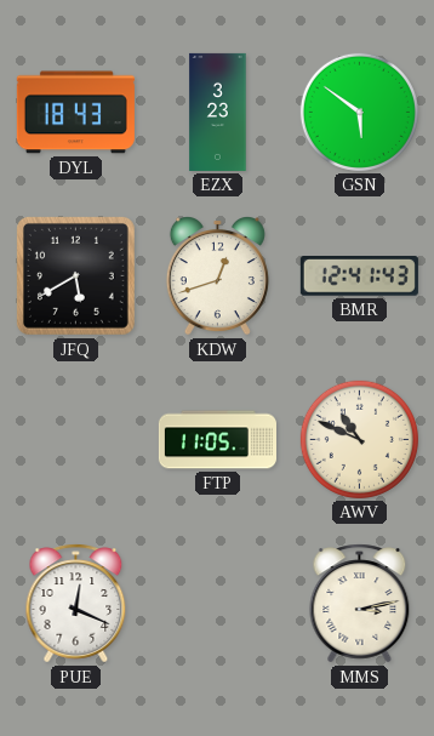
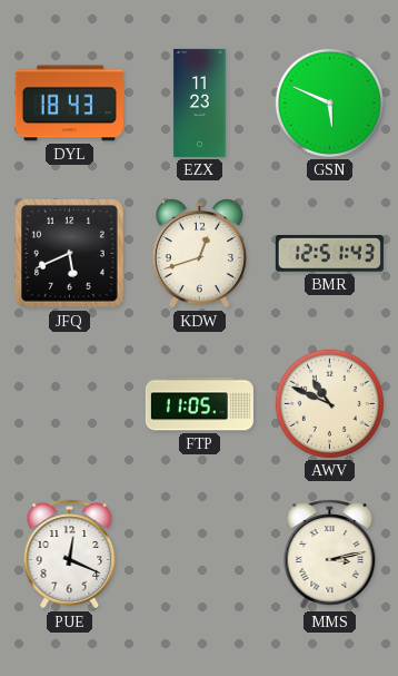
EZX: 3:23 -> 11:23 (200, 102)
GSN: 5:51 -> 5:49 (329, 102)
JFQ: 5:40 -> 5:41 (69, 253)
BMR: 12:41 -> 12:51 (329, 254)
